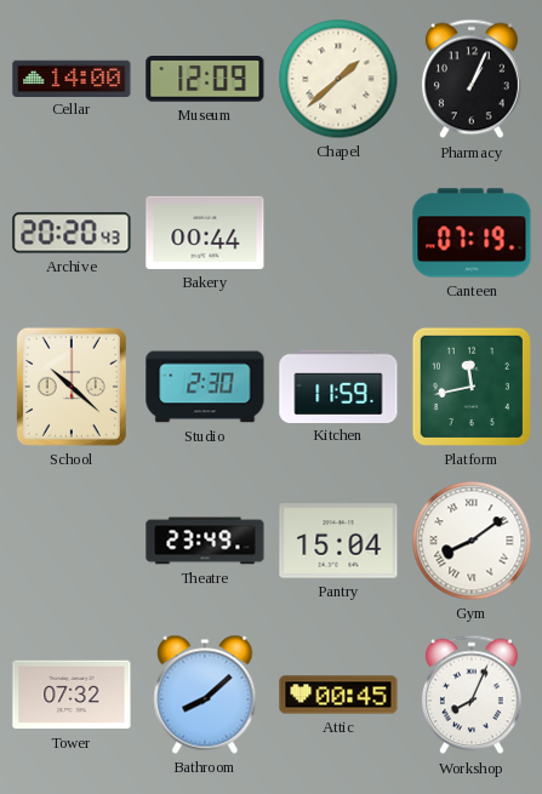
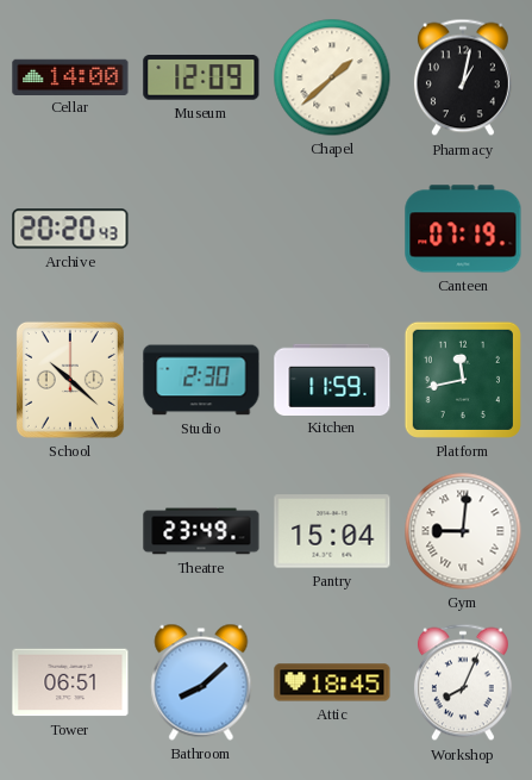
Pharmacy: 1:04 -> 1:02 (463, 77)
Bakery: 00:44 -> none (205, 233)
Gym: 8:09 -> 9:01 (463, 531)
Tower: 07:32 -> 06:51 (70, 682)
Attic: 00:45 -> 18:45 (332, 682)
